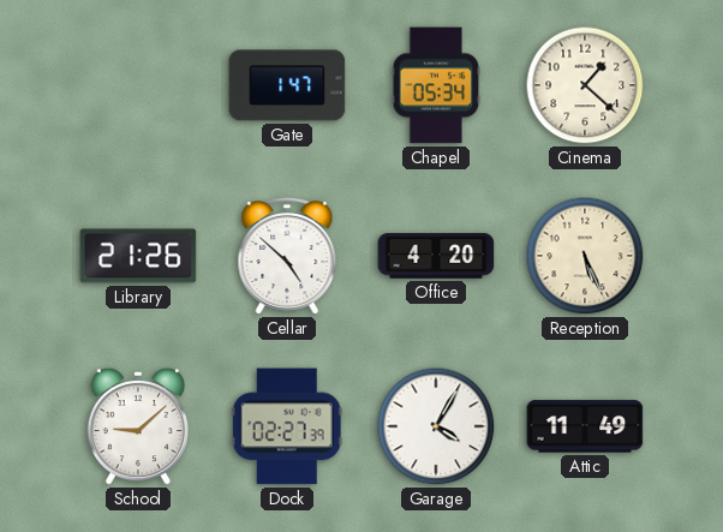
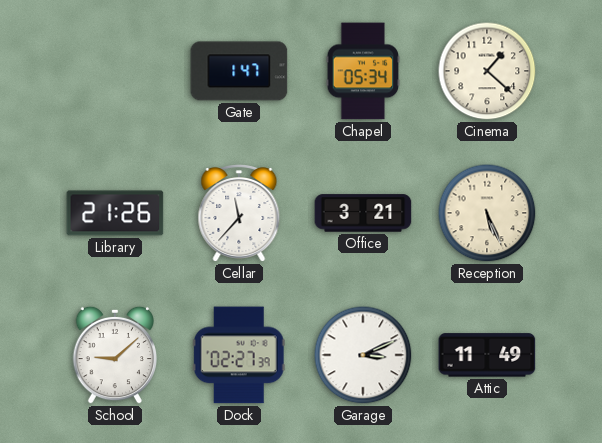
Cellar: 4:52 -> 11:37 (239, 214)
Office: 4:20 -> 3:21 (363, 213)
Garage: 4:05 -> 3:11 (363, 355)
